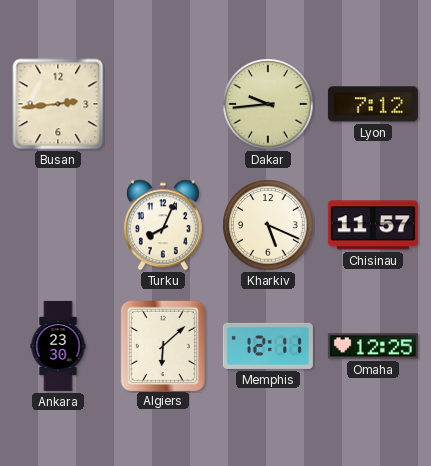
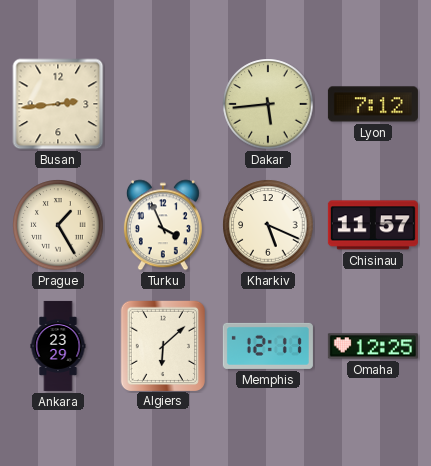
Dakar: 9:44 -> 5:44 (268, 104)
Prague: none -> 1:25 (58, 225)
Turku: 8:04 -> 3:56 (163, 225)
Ankara: 23:30 -> 23:29 (58, 346)
